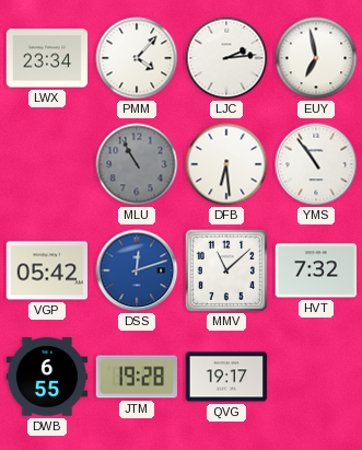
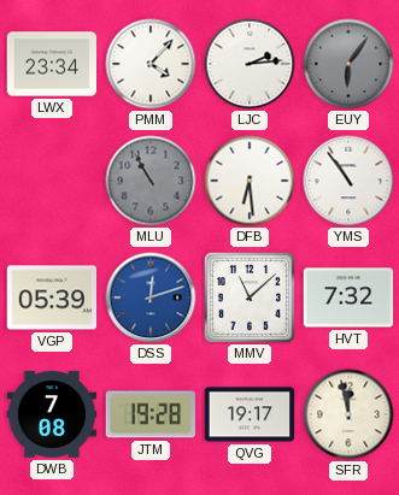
EUY: 6:58 -> 6:06 (348, 64)
EUY dial: white -> grey (348, 64)
VGP: 05:42 -> 05:39 (52, 297)
DWB: 6:55 -> 7:08 (52, 414)
SFR: none -> 11:58 (348, 414)
